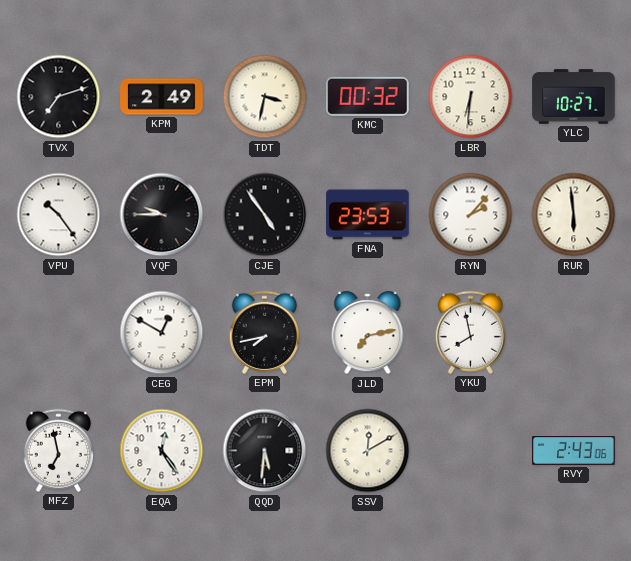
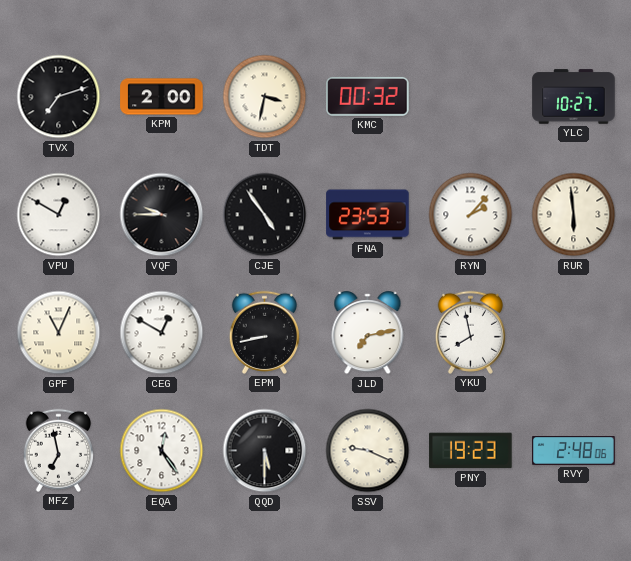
KPM: 2:49 -> 2:00 (162, 97)
LBR: 6:31 -> none (471, 97)
VPU: 10:24 -> 12:50 (59, 215)
GPF: none -> 11:04 (59, 333)
EPM: 7:43 -> 8:43 (264, 332)
QQD: 5:31 -> 5:30 (265, 451)
SSV: 12:10 -> 9:19 (368, 451)
PNY: none -> 19:23 (471, 451)
RVY: 2:43 -> 2:48 (574, 451)
